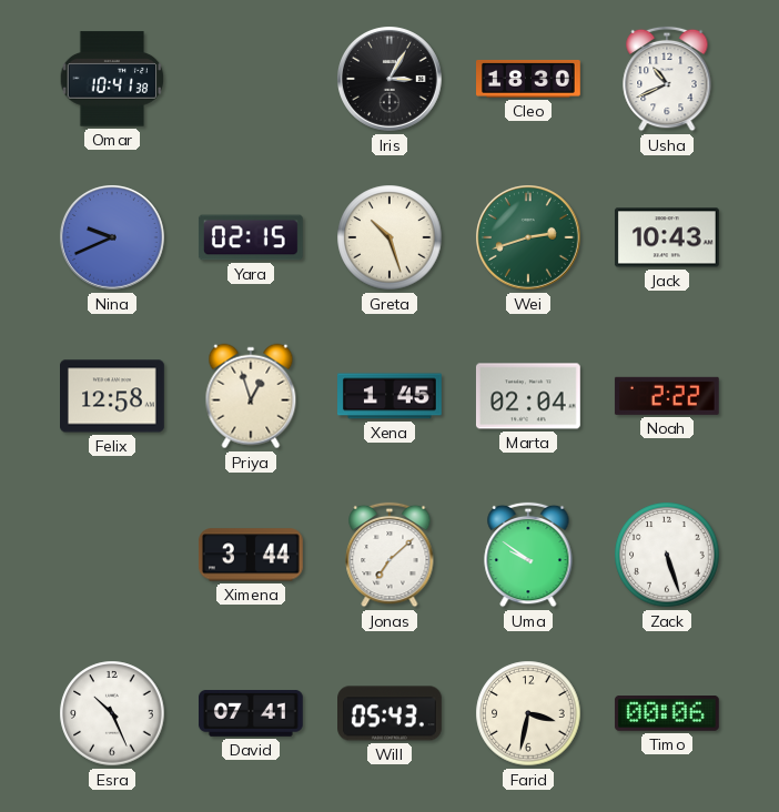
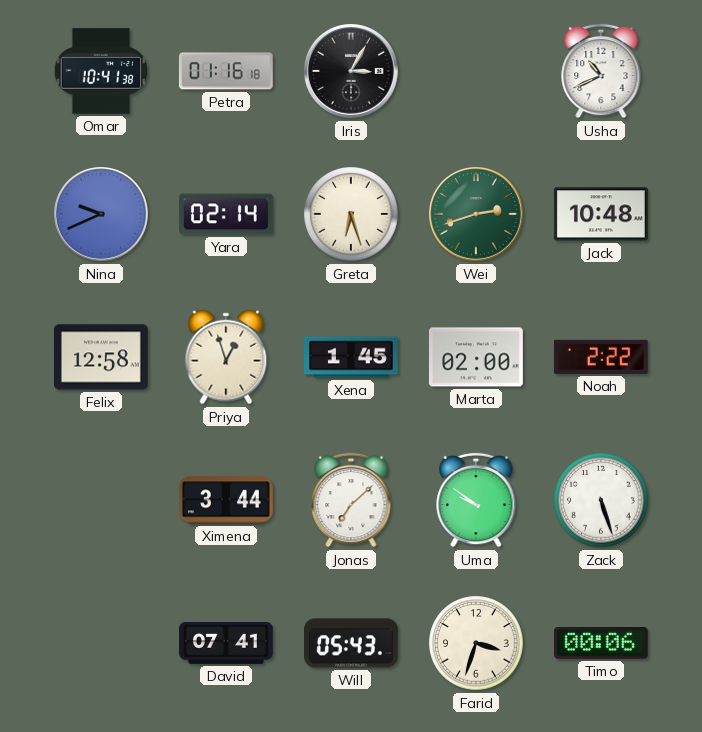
Petra: none -> 01:16 (226, 71)
Cleo: 18:30 -> none (529, 79)
Yara: 02:15 -> 02:14 (226, 214)
Greta: 10:27 -> 6:27 (351, 214)
Jack: 10:43 -> 10:48 (601, 214)
Marta: 02:04 -> 02:00 (476, 357)
Esra: 10:26 -> none (112, 713)
Farid: 3:32 -> 3:33 (476, 643)
